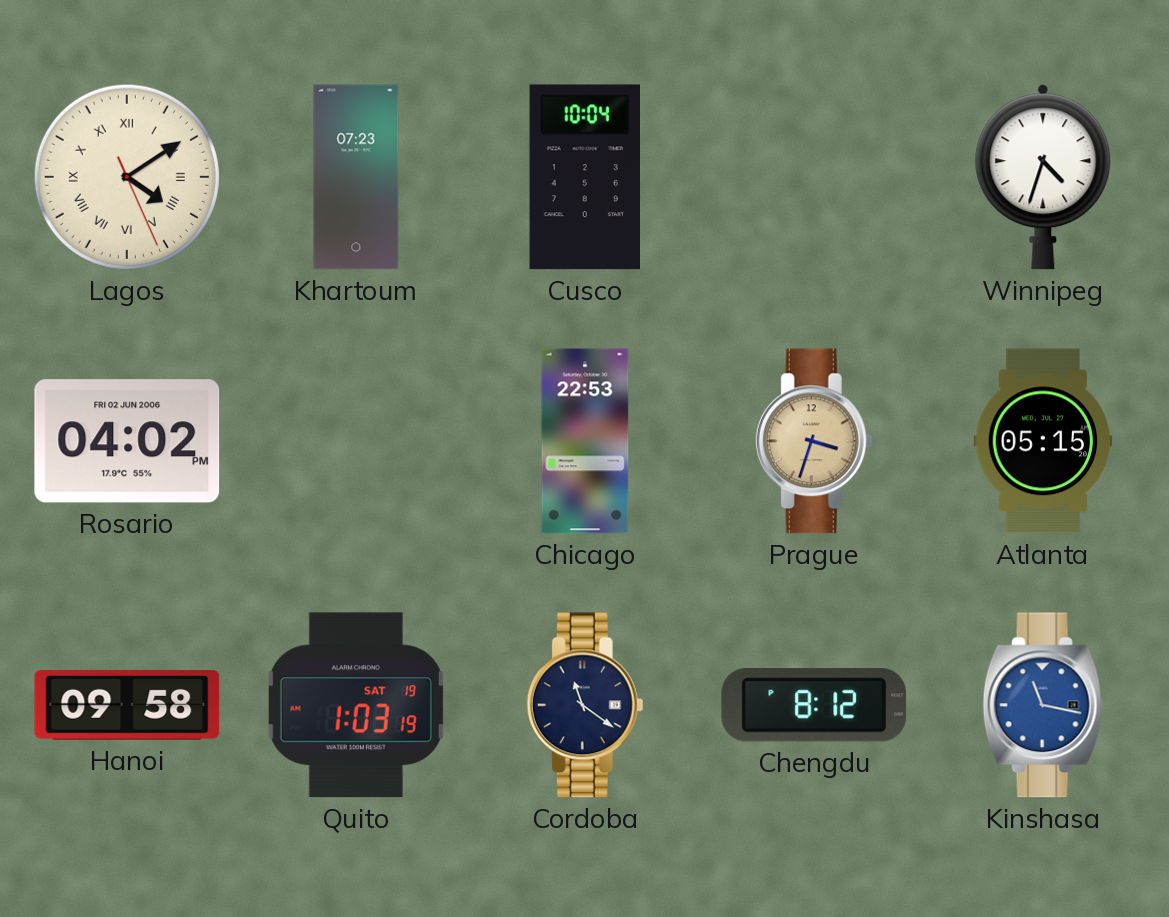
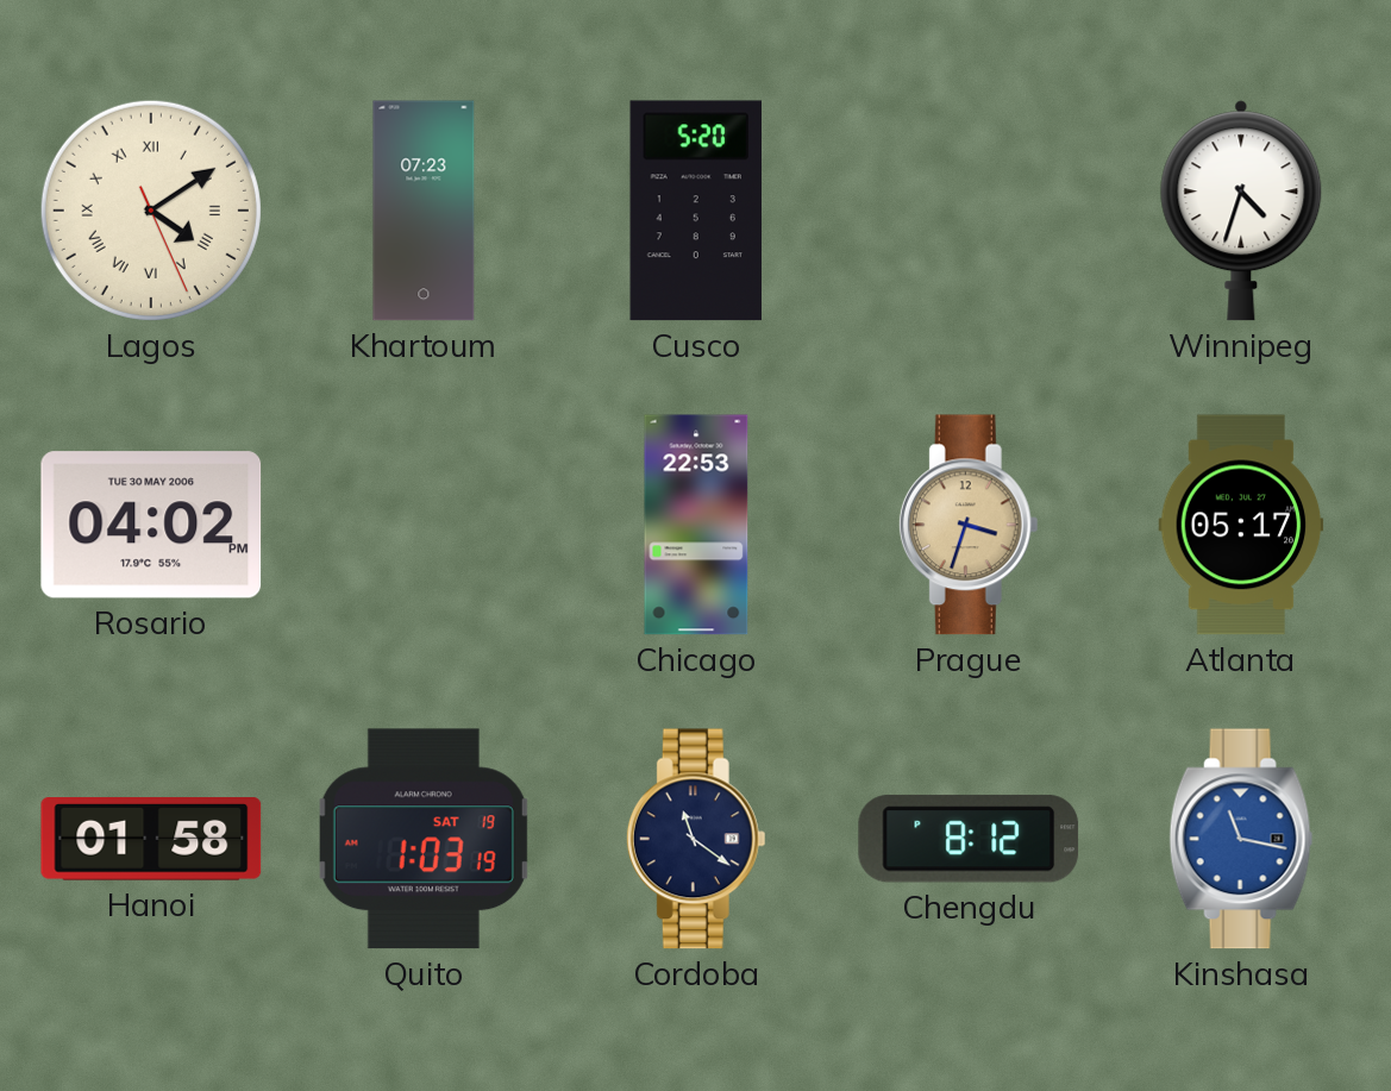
Cusco: 10:04 -> 5:20 (695, 211)
Rosario date: FRI 02 JUN 2006 -> TUE 30 MAY 2006 (151, 525)
Atlanta: 05:15 -> 05:17 (1241, 525)
Hanoi: 09:58 -> 01:58 (151, 840)
